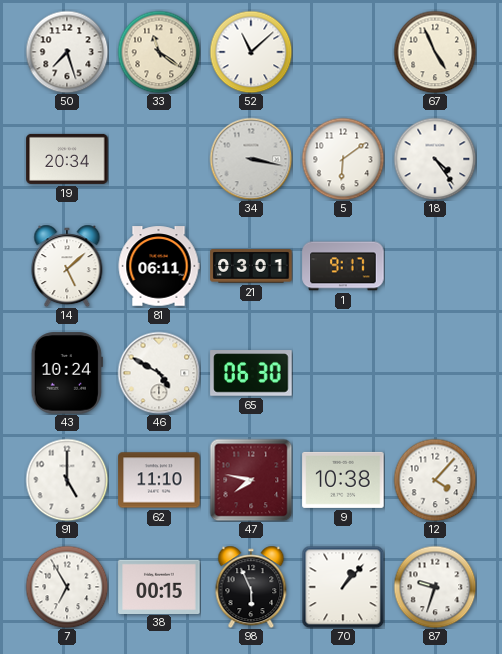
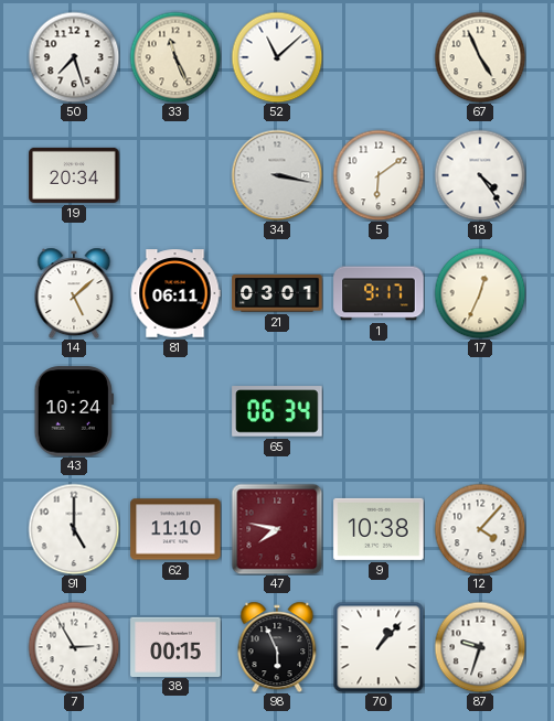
33: 11:21 -> 11:26 (175, 57)
17: none -> 12:34 (480, 293)
46: 4:50 -> none (159, 373)
65: 06:30 -> 06:34 (277, 411)
7: 6:55 -> 2:55 (74, 647)
